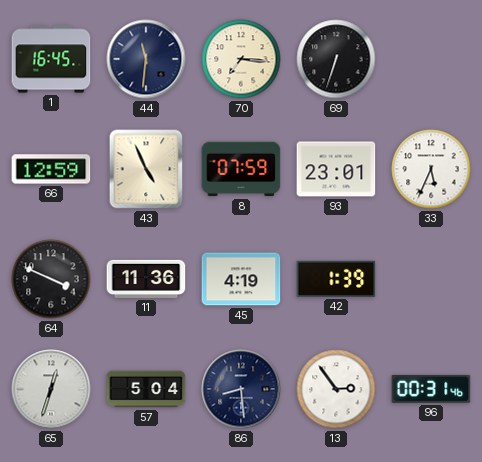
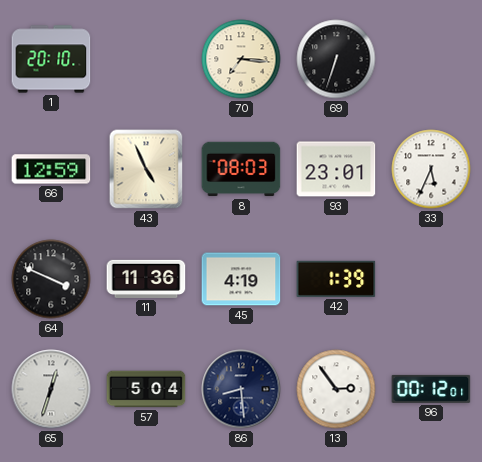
1: 16:45 -> 20:10 (51, 59)
44: 11:31 -> none (146, 59)
8: 07:59 -> 08:03 (241, 169)
96: 00:31 -> 00:12 (431, 389)
